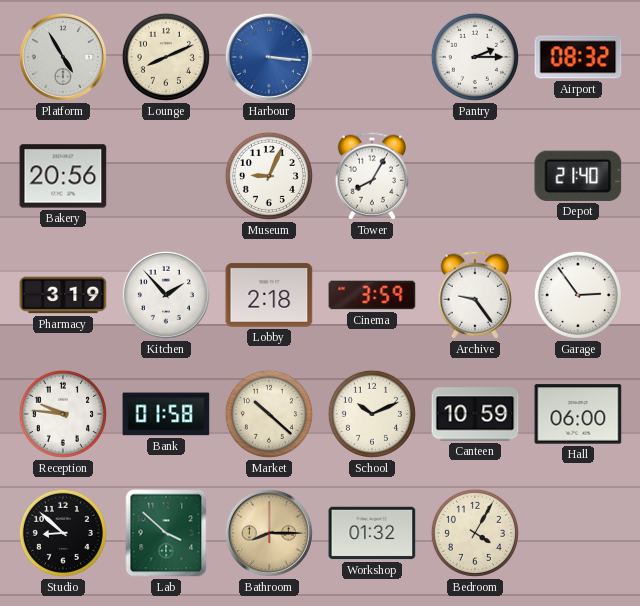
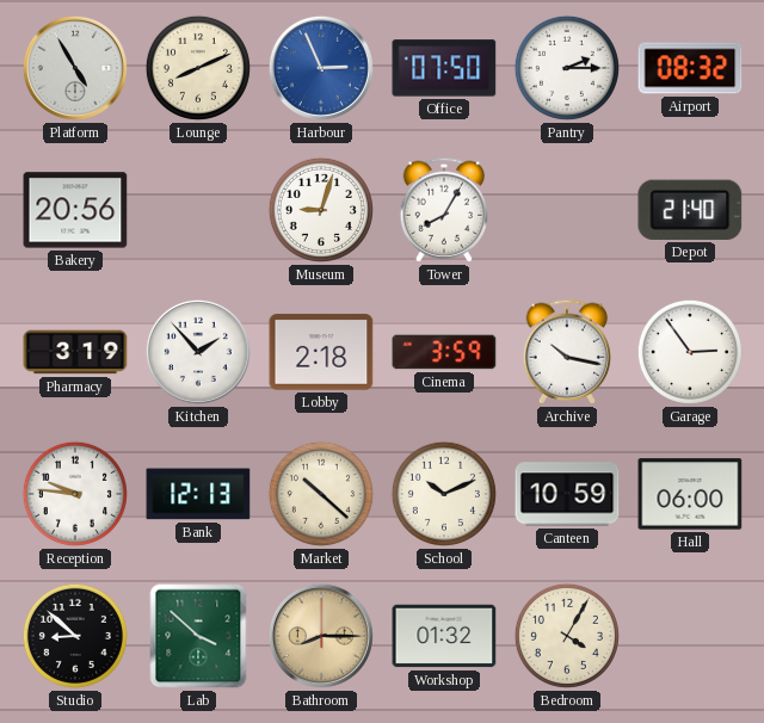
Harbour: 3:16 -> 2:56 (321, 68)
Office: none -> 07:50 (444, 68)
Museum: 9:04 -> 9:03 (321, 210)
Archive: 9:24 -> 10:17 (567, 352)
Bank: 01:58 -> 12:13 (198, 494)
